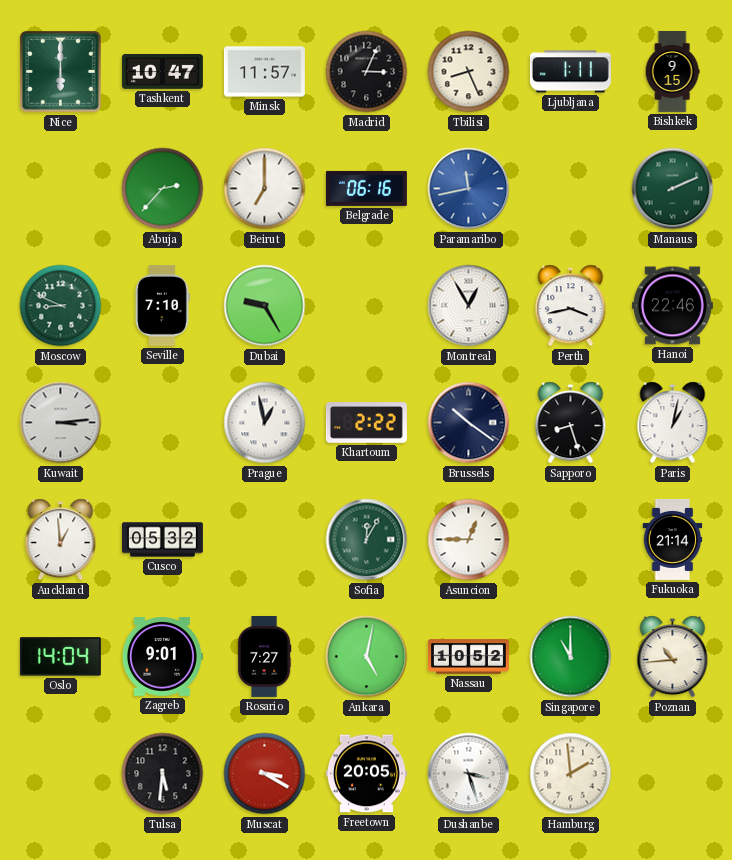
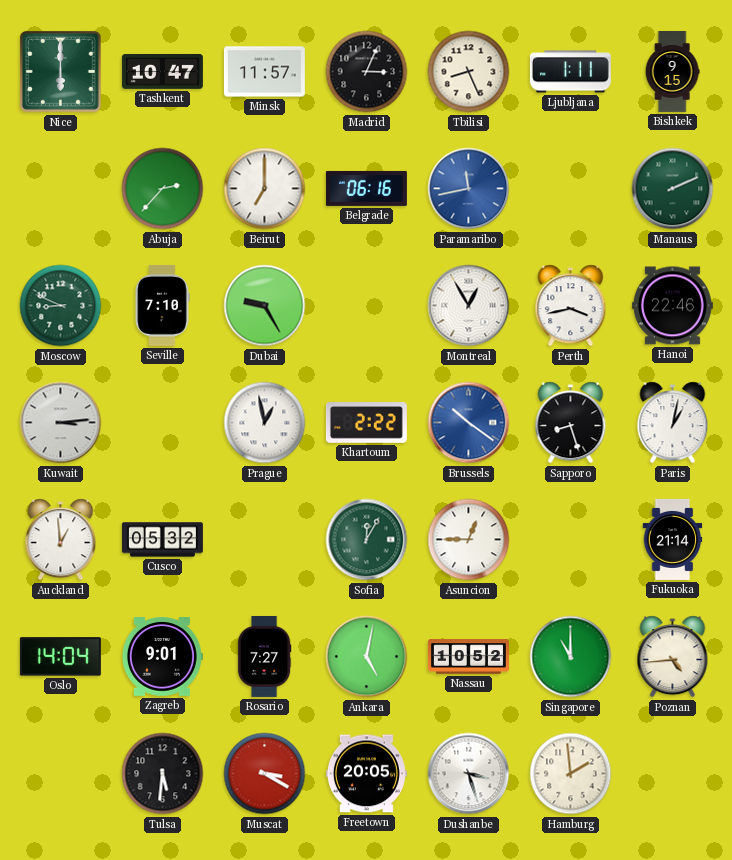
Brussels dial: navy -> blue (469, 423)
Poznan: 10:44 -> 4:44 (673, 657)
